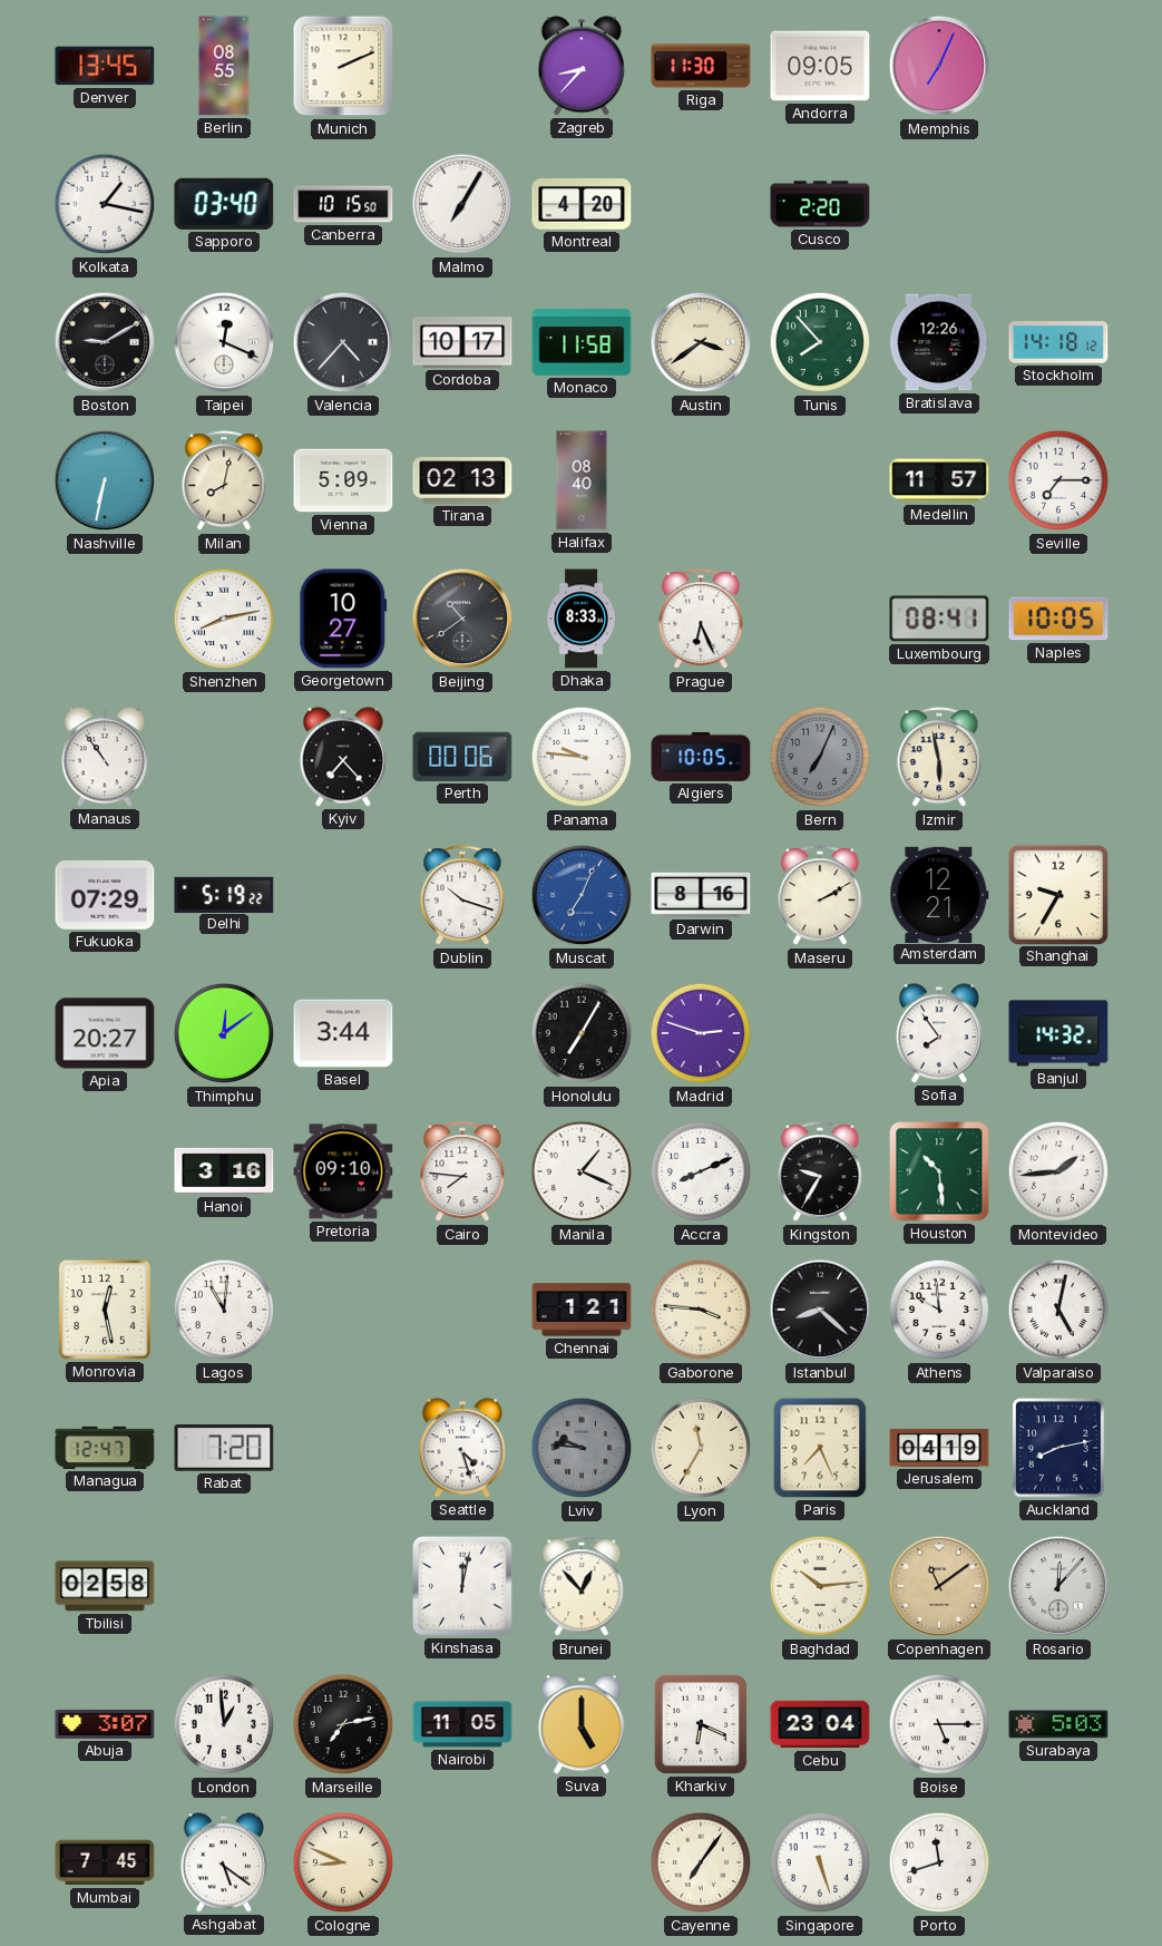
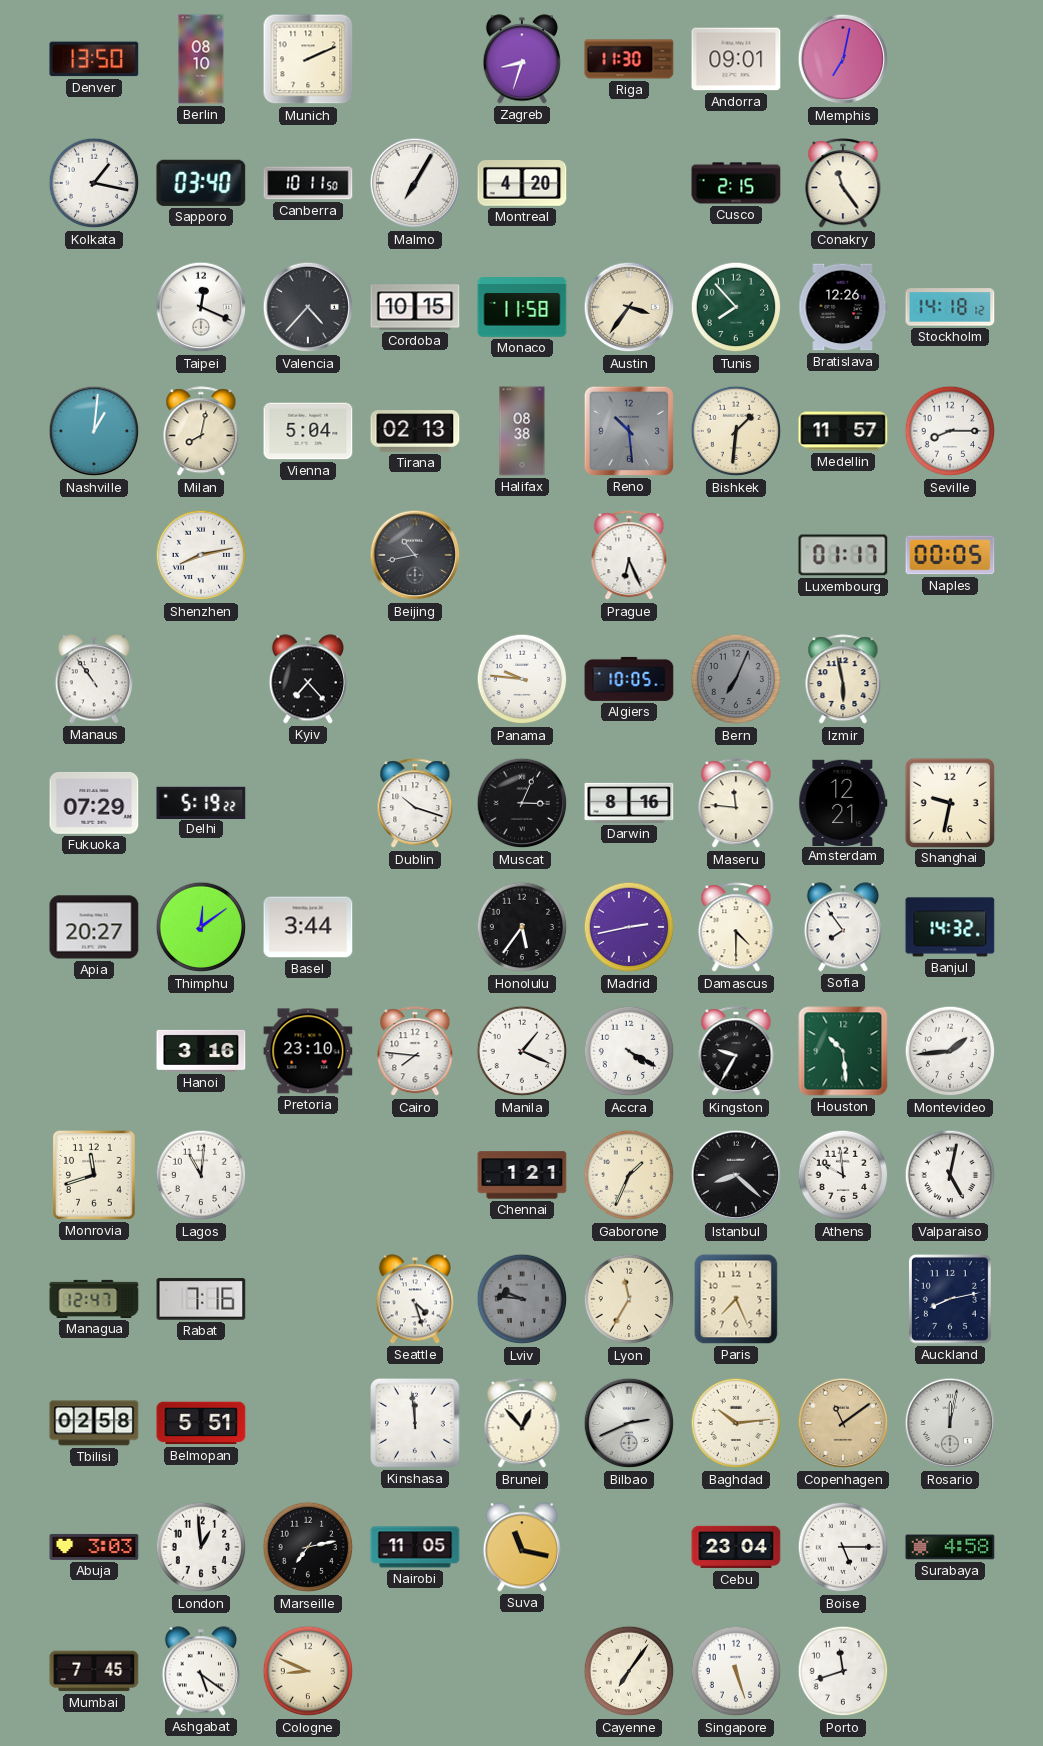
Denver: 13:45 -> 13:50 (94, 59)
Berlin: 08:55 -> 08:10 (201, 59)
Zagreb: 8:37 -> 8:33 (522, 59)
Andorra: 09:05 -> 09:01 (736, 59)
Memphis: 7:04 -> 7:02 (843, 59)
Canberra: 10:15 -> 10:11 (308, 183)
Cusco: 2:20 -> 2:15 (736, 183)
Conakry: none -> 11:24 (843, 184)
Boston: 9:10 -> none (105, 342)
Cordoba: 10:17 -> 10:15 (415, 307)
Austin: 3:39 -> 3:36 (629, 307)
Nashville: 6:32 -> 1:01 (94, 431)
Vienna: 5:09 -> 5:04 (308, 431)
Halifax: 08:40 -> 08:38 (522, 431)
Reno: none -> 10:29 (629, 431)
Bishkek: none -> 1:31 (736, 431)
Seville: 7:15 -> 8:15 (950, 431)
Georgetown: 10:27 -> none (343, 619)
Beijing: 10:39 -> 10:43 (415, 555)
Dhaka: 8:33 -> none (582, 619)
Luxembourg: 08:41 -> 01:17 (843, 555)
Naples: 10:05 -> 00:05 (950, 555)
Perth: 00:06 -> none (462, 757)
Muscat: 7:04 -> 3:04 (522, 803)
Muscat dial: blue -> black (522, 803)
Maseru: 2:10 -> 11:46 (736, 804)
Shanghai: 9:35 -> 9:32 (949, 802)
Honolulu: 7:05 -> 5:36 (522, 927)
Madrid: 2:48 -> 2:43 (629, 927)
Damascus: none -> 4:30 (736, 928)
Pretoria: 09:10 -> 23:10 (308, 1051)
Accra: 8:11 -> 4:20 (629, 1051)
Monrovia: 12:28 -> 11:42 (95, 1176)
Gaborone: 3:46 -> 1:34 (629, 1175)
Rabat: 7:20 -> 7:16 (201, 1299)
Jerusalem: 04:19 -> none (939, 1448)
Belmopan: none -> 5:51 (201, 1423)
Kinshasa: 12:02 -> 11:59 (416, 1424)
Bilbao: none -> 2:41 (629, 1423)
Rosario: 12:07 -> 12:02 (950, 1423)
Abuja: 3:07 -> 3:03 (94, 1547)
Suva: 5:00 -> 11:17 (522, 1547)
Kharkiv: 6:19 -> none (701, 1724)
Surabaya: 5:03 -> 4:58 (950, 1547)
